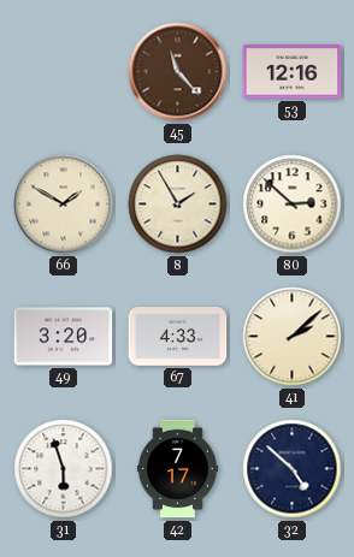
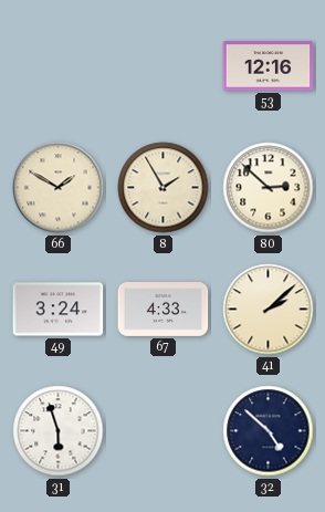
45: 11:23 -> none (178, 72)
49: 3:20 -> 3:24 (59, 310)
42: 7:17 -> none (177, 469)
